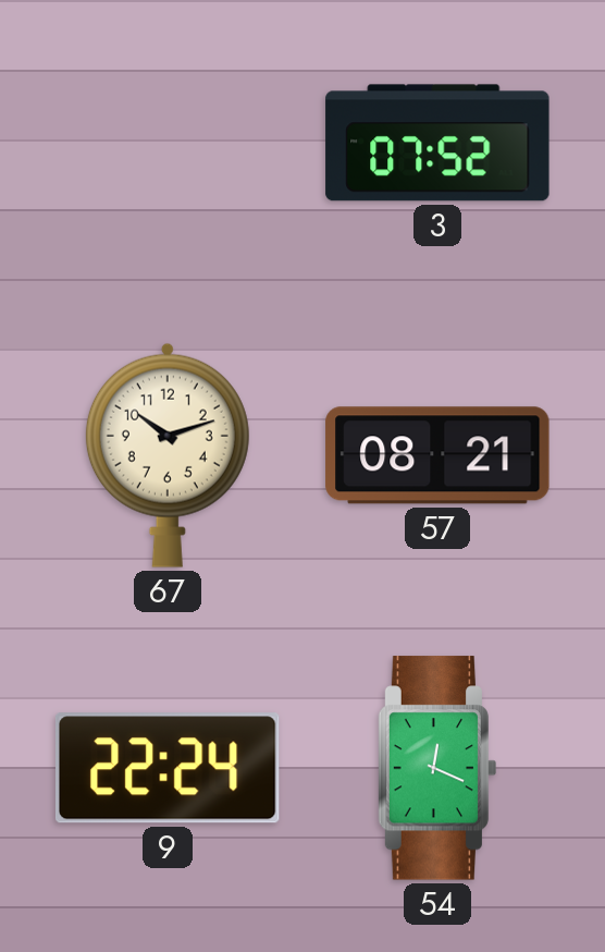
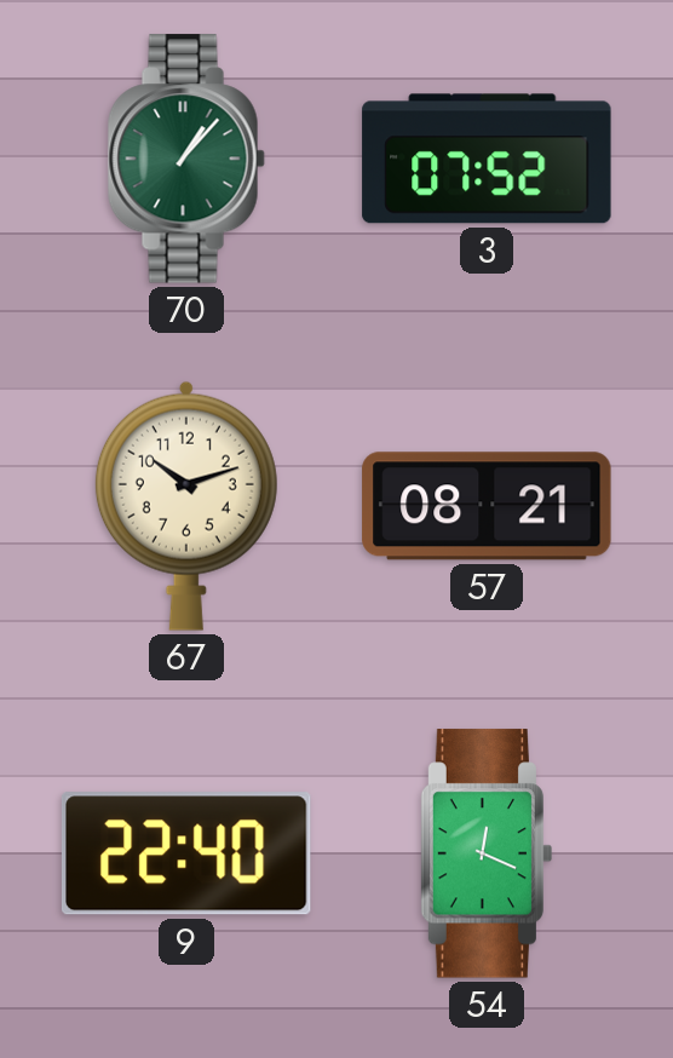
70: none -> 1:07 (186, 159)
9: 22:24 -> 22:40 (186, 853)
